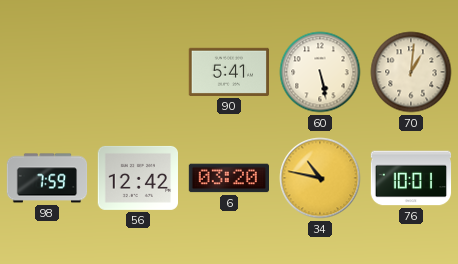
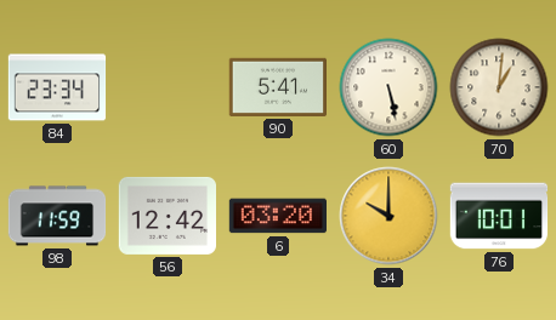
84: none -> 23:34 (57, 87)
98: 7:59 -> 11:59 (57, 216)
34: 10:47 -> 10:00 (388, 216)
